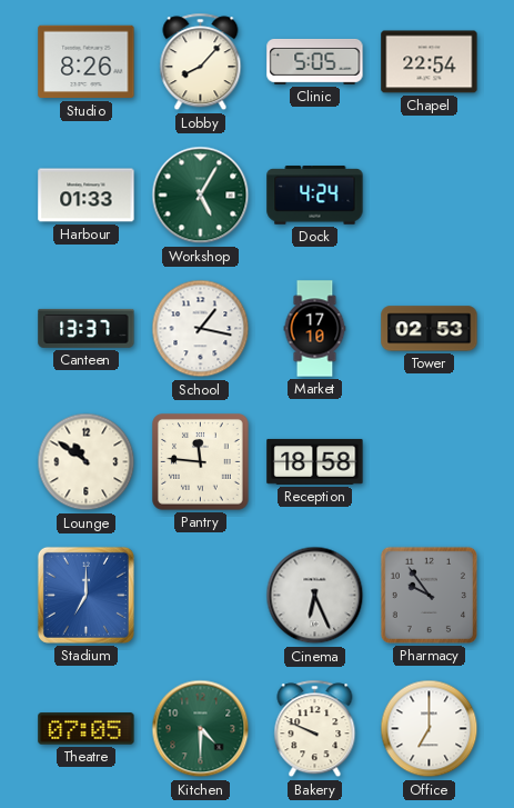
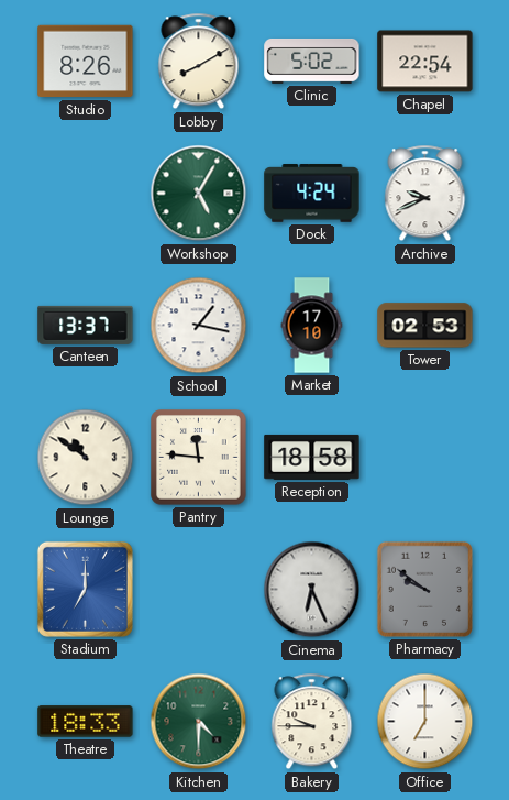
Lobby: 8:07 -> 8:10 (199, 62)
Clinic: 5:05 -> 5:02 (312, 61)
Harbour: 01:33 -> none (87, 196)
Archive: none -> 9:41 (425, 194)
Pharmacy: 9:54 -> 9:51 (424, 589)
Theatre: 07:05 -> 18:33 (86, 722)
Bakery: 9:49 -> 9:45 (312, 722)
